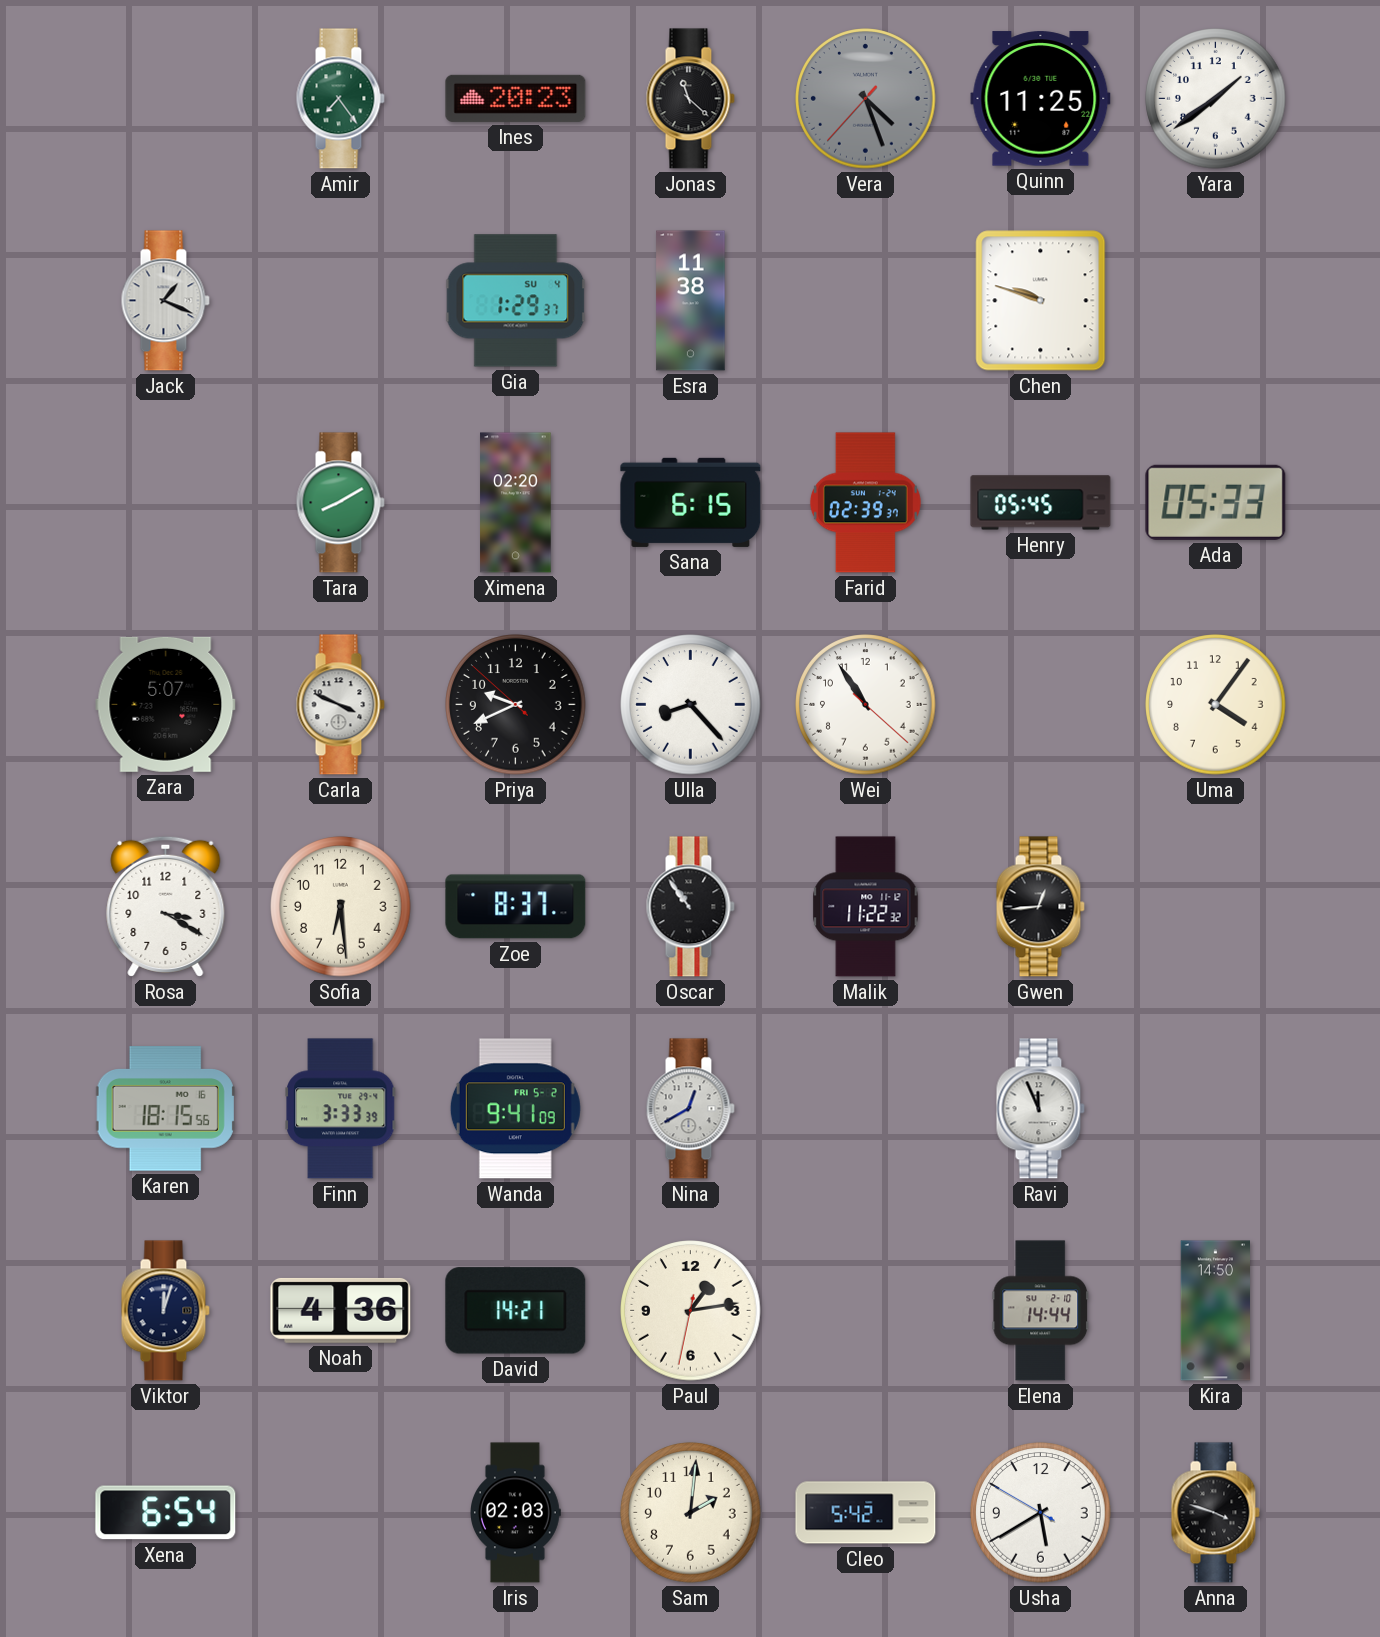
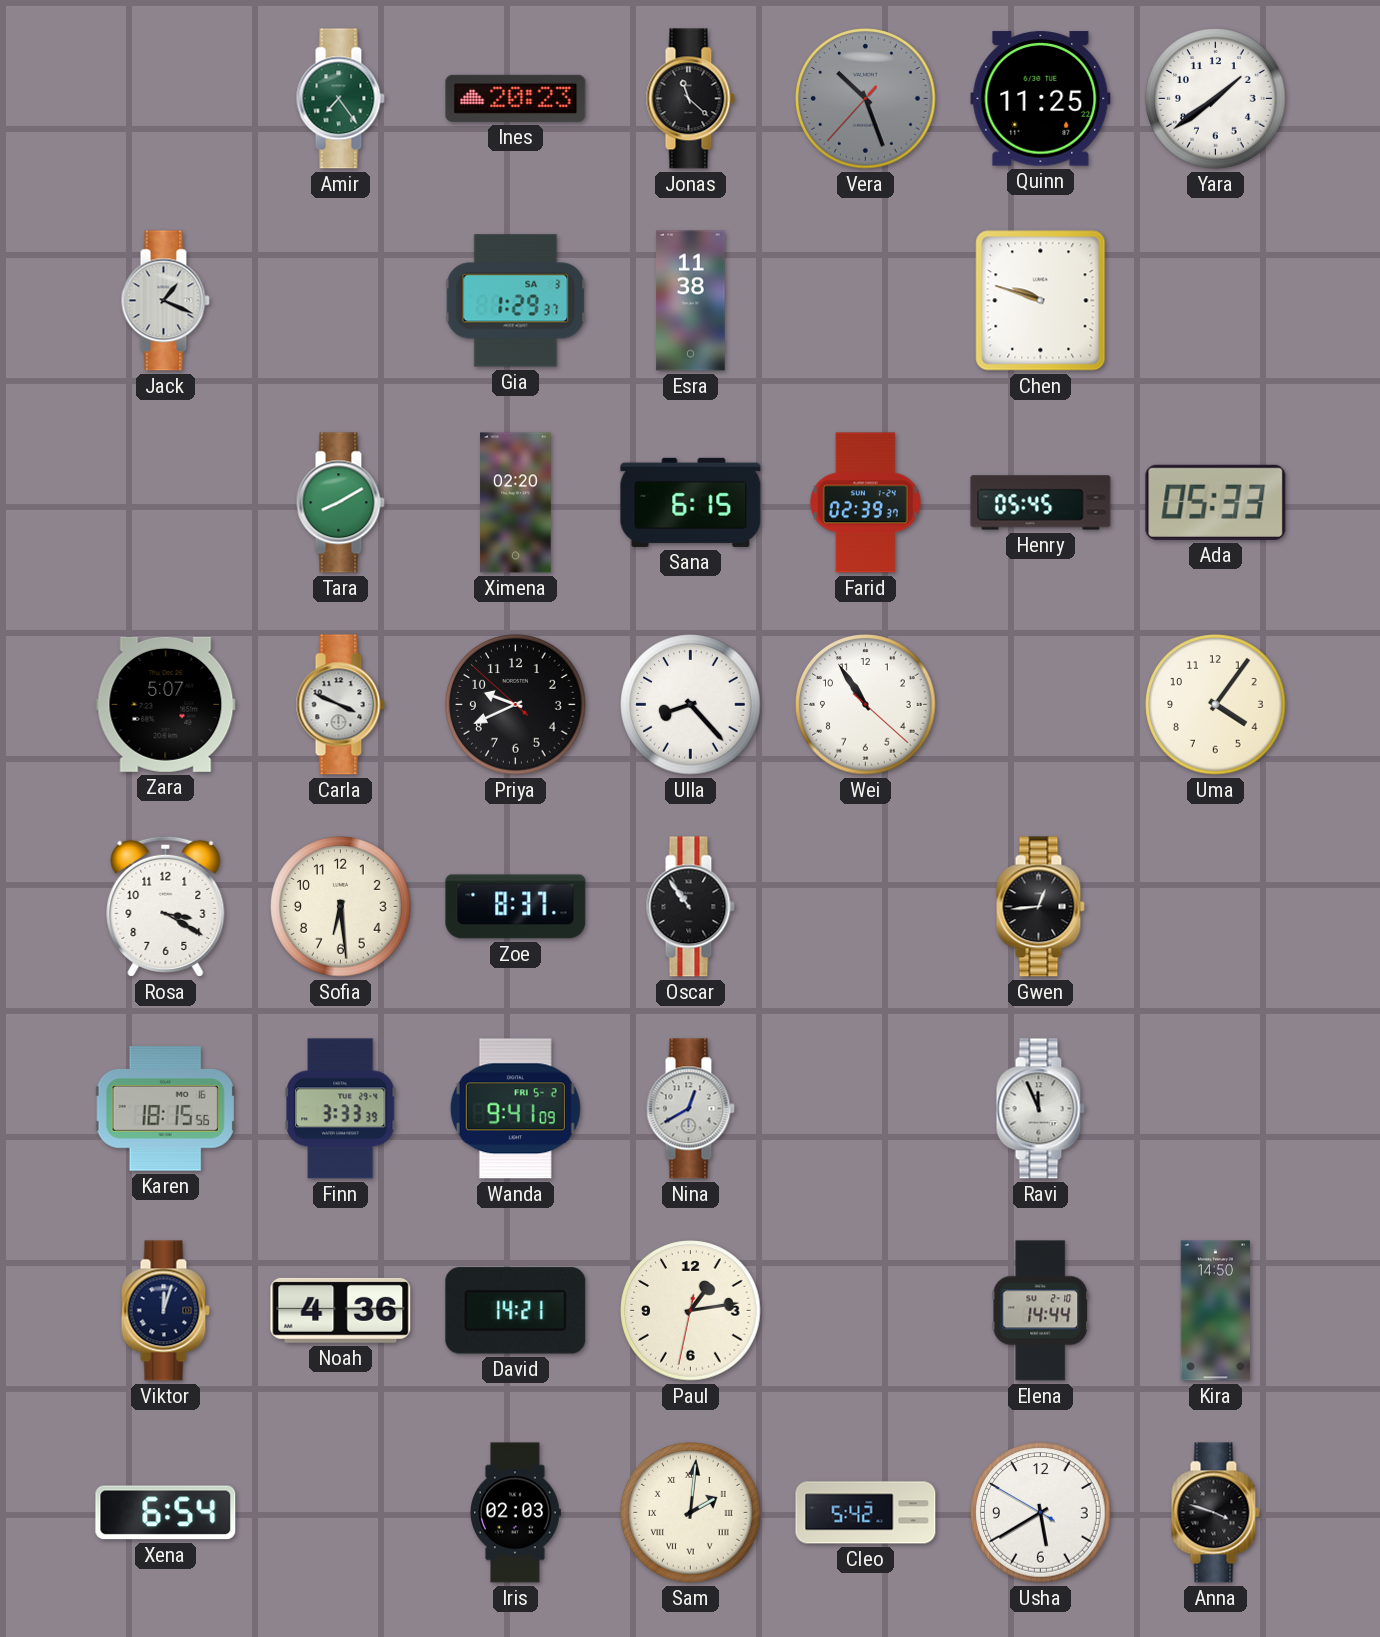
Vera: 4:26 -> 10:26 (866, 99)
Gia date: SU 4 -> SA 3 (516, 301)
Malik: 11:22 -> none (866, 907)
Sam numerals: Arabic -> Roman (691, 1513)
